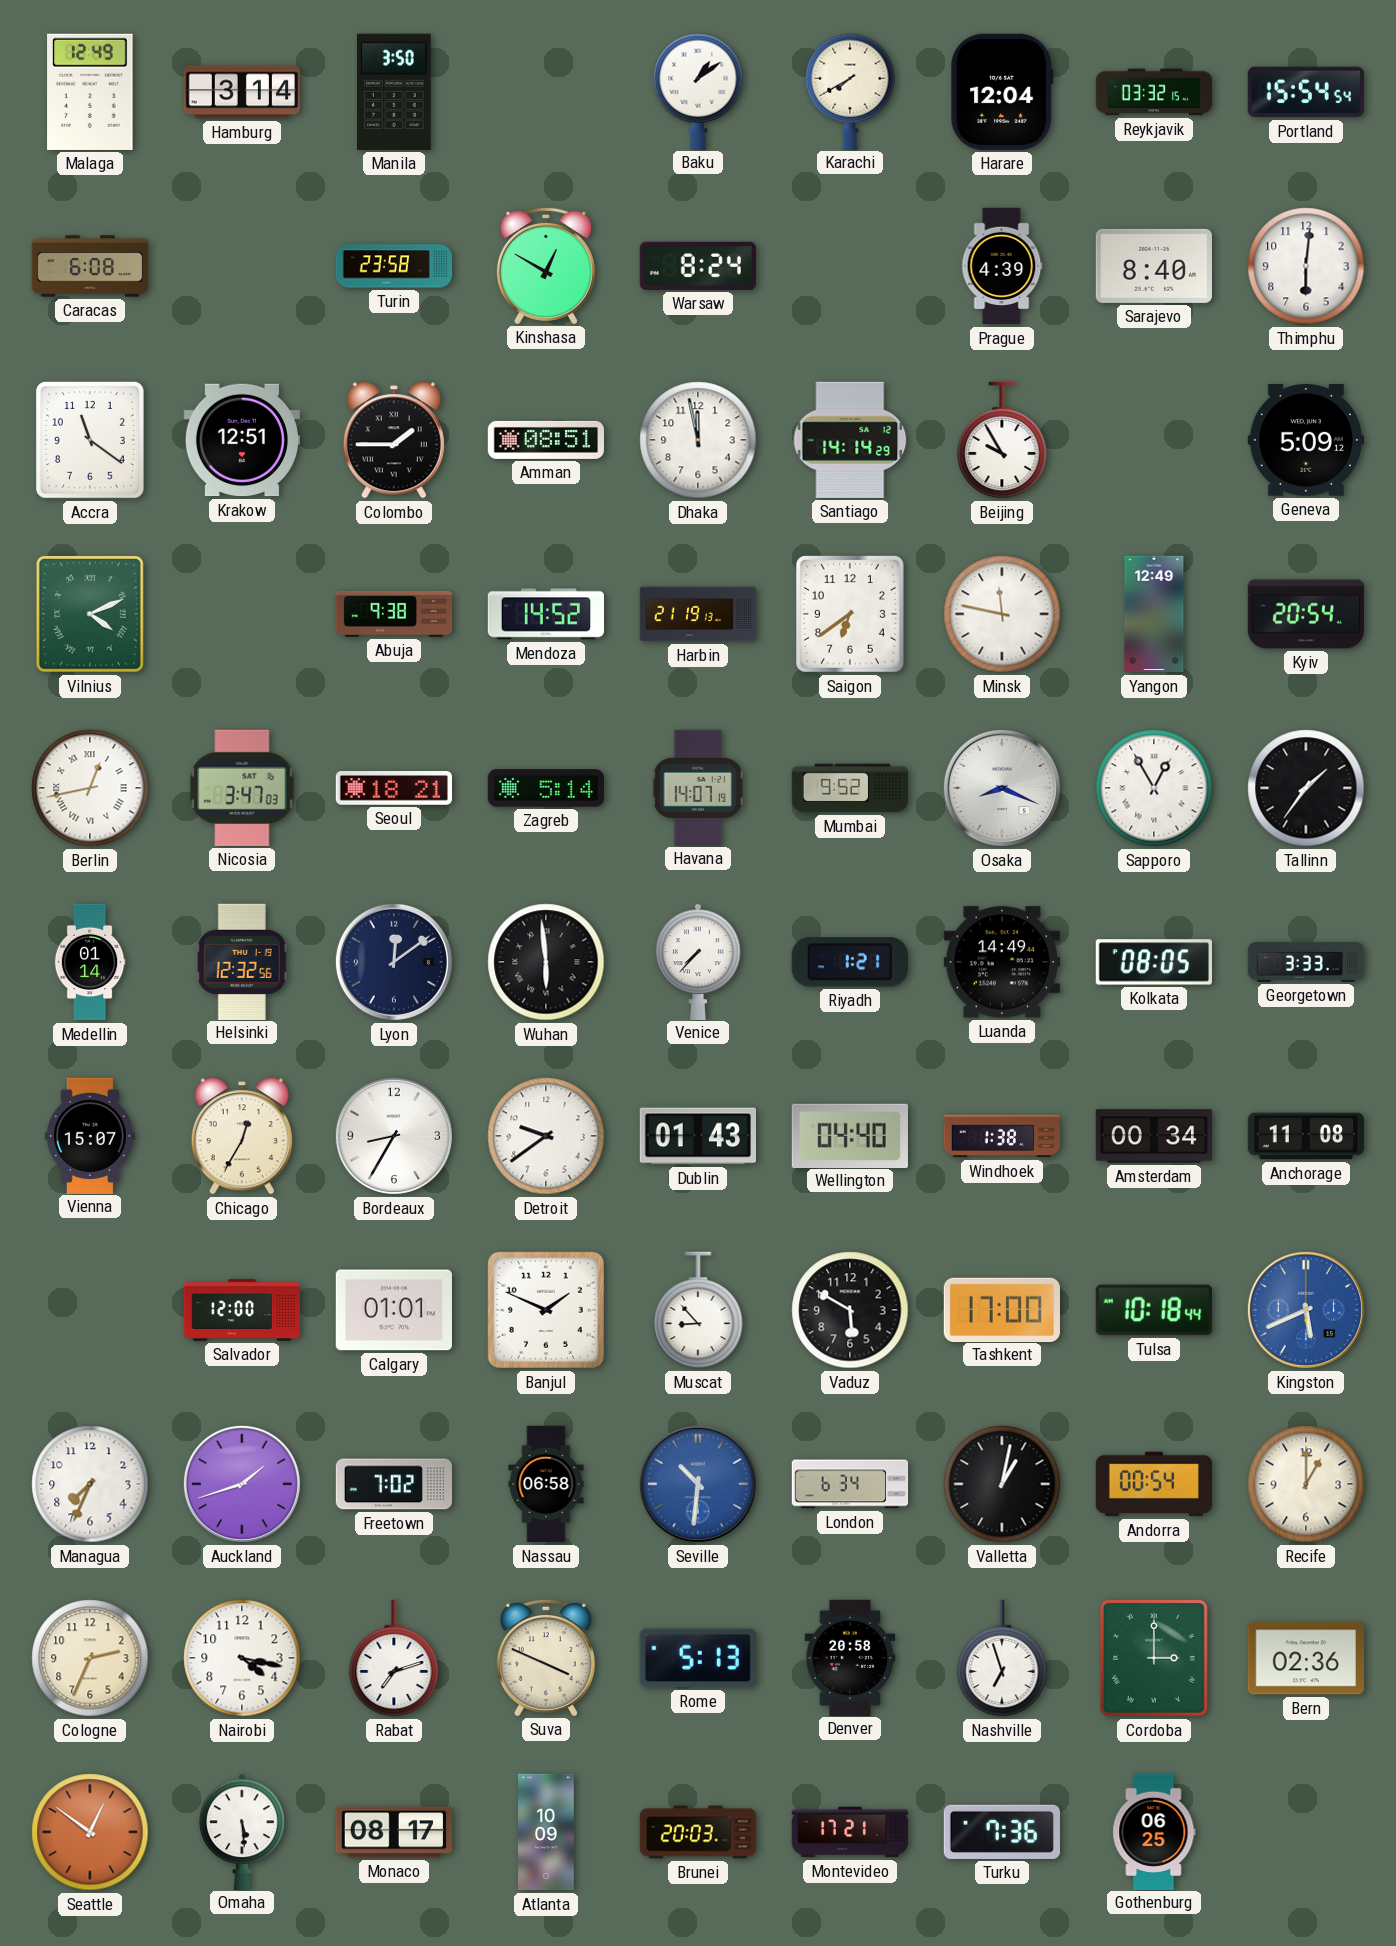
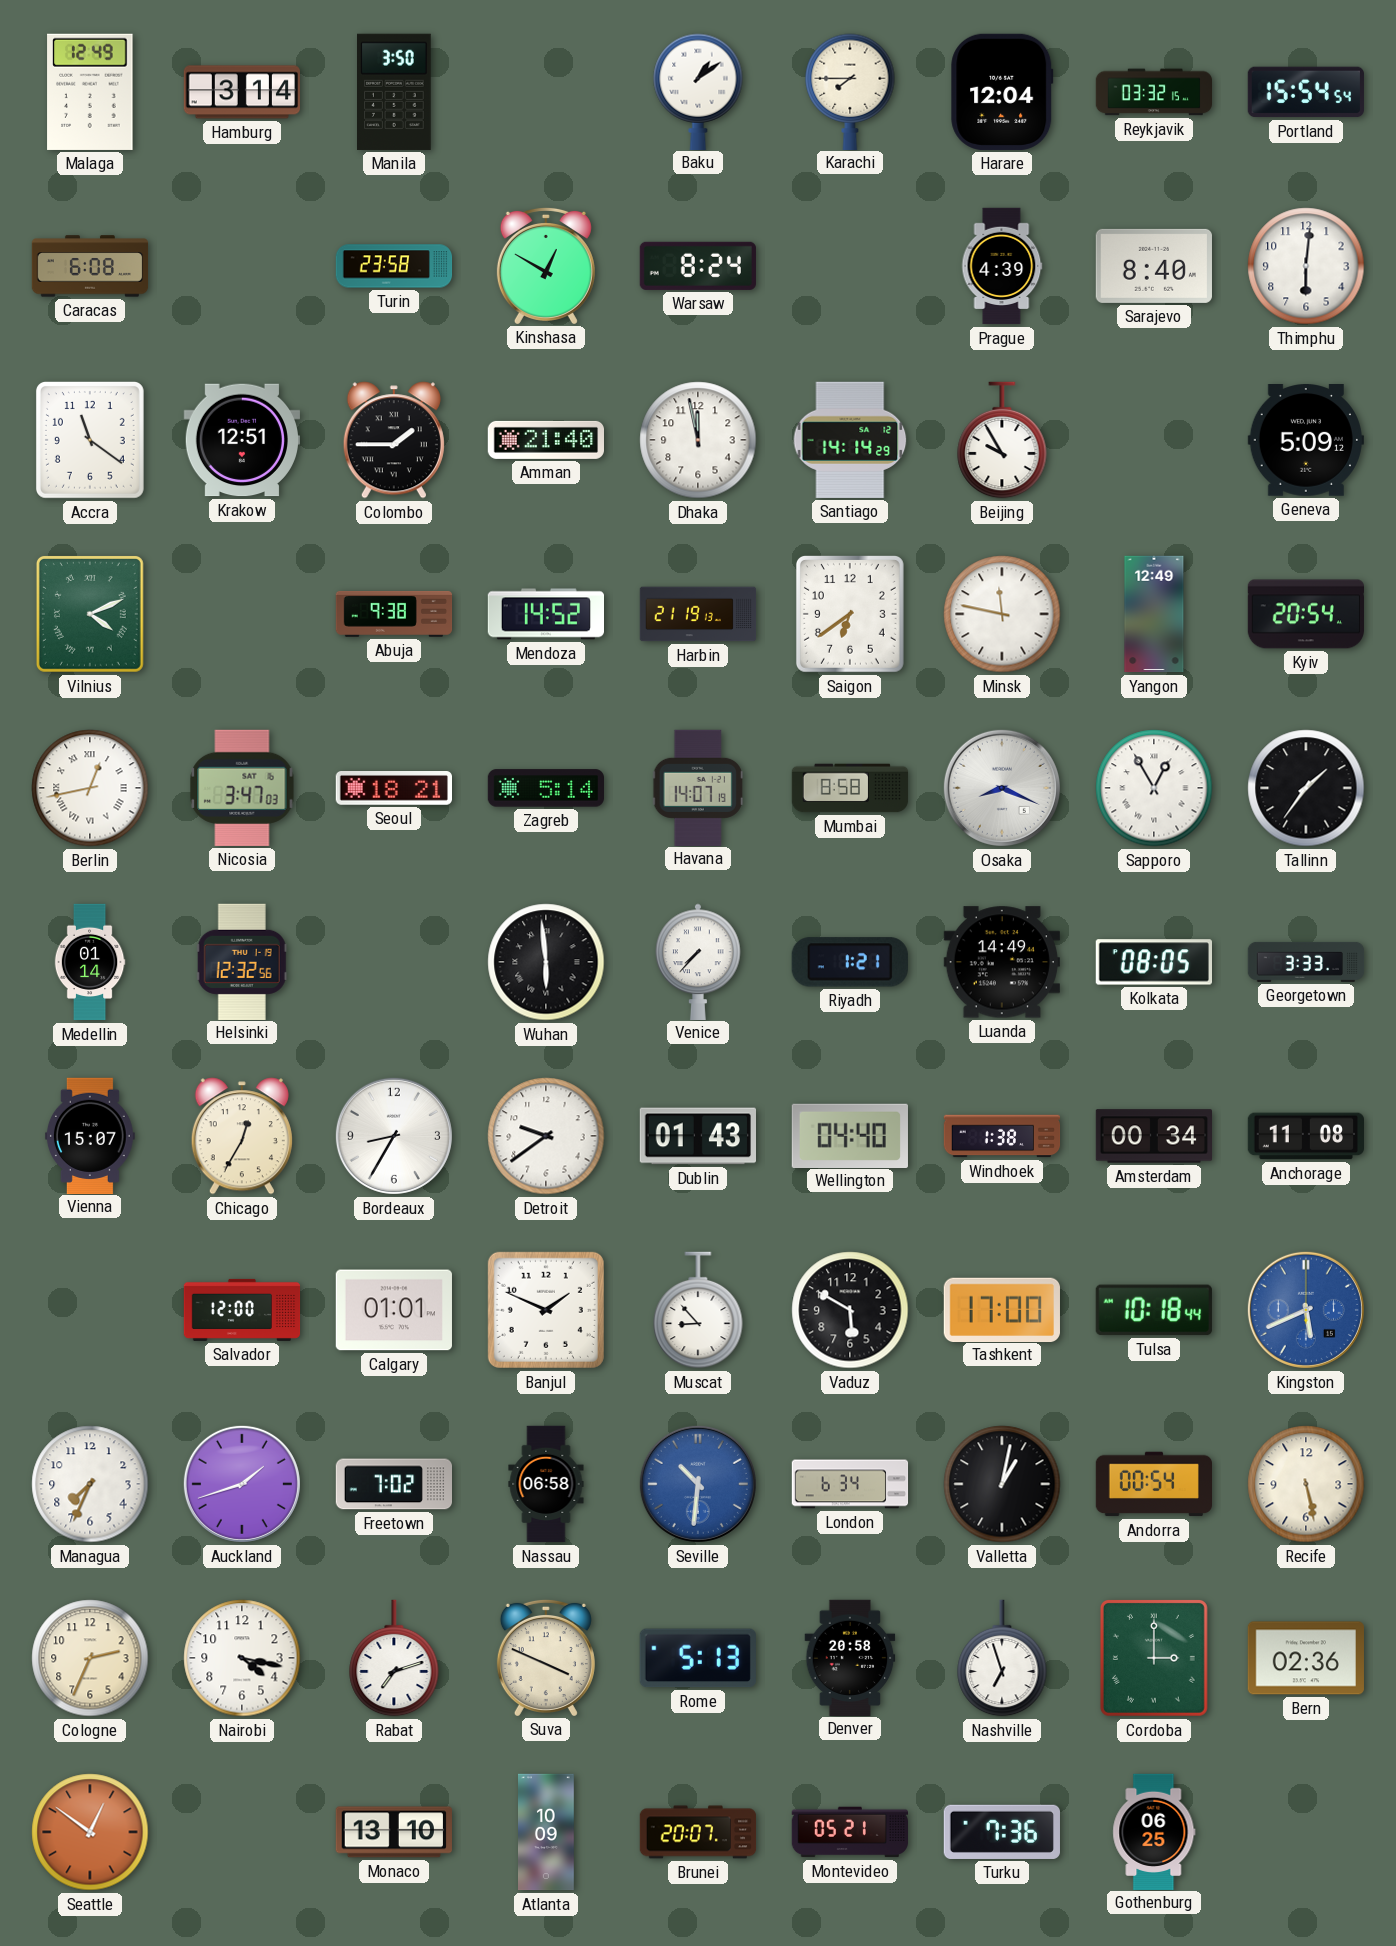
Karachi: 7:40 -> 7:45 (850, 91)
Amman: 08:51 -> 21:40 (545, 440)
Mumbai: 9:52 -> 8:58 (850, 788)
Lyon: 12:09 -> none (394, 962)
Recife: 1:00 -> 5:28 (1306, 1484)
Omaha: 5:29 -> none (242, 1831)
Monaco: 08:17 -> 13:10 (394, 1832)
Brunei: 20:03 -> 20:07 (698, 1832)
Montevideo: 17:21 -> 05:21 (849, 1832)
